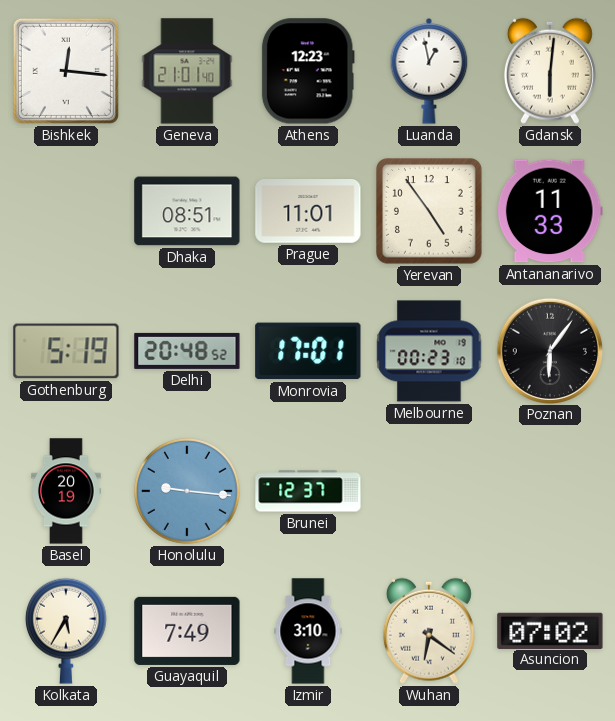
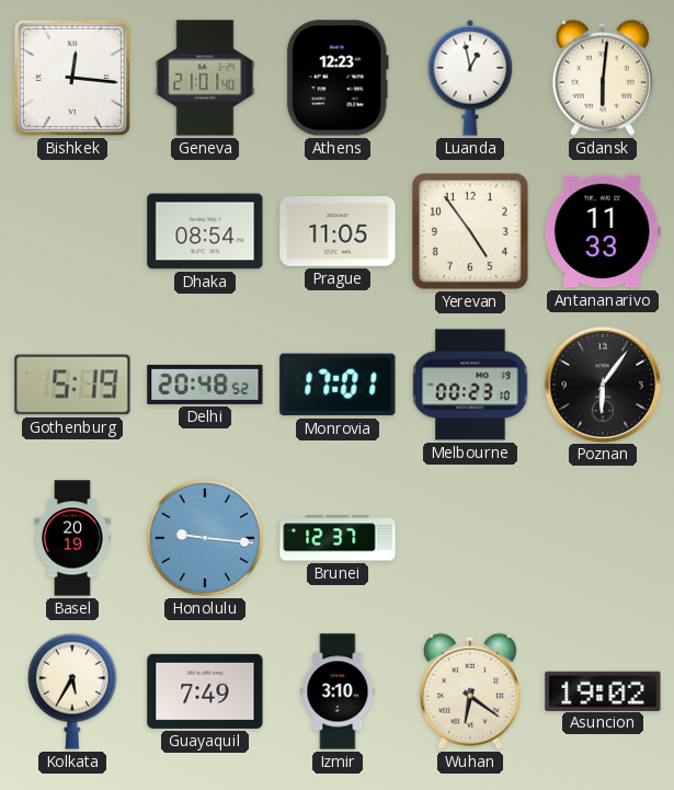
Dhaka: 08:51 -> 08:54 (205, 231)
Prague: 11:01 -> 11:05 (338, 232)
Asuncion: 07:02 -> 19:02 (603, 690)
